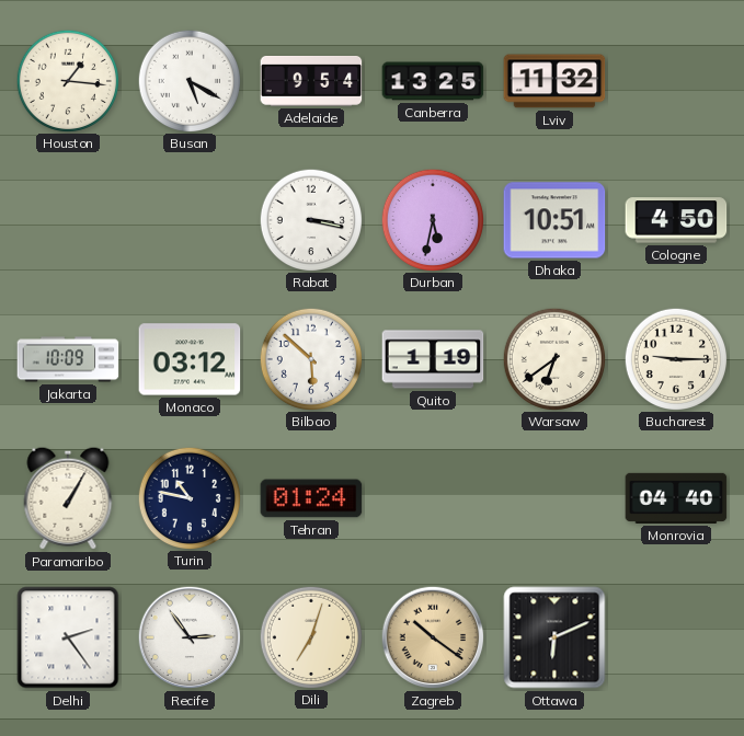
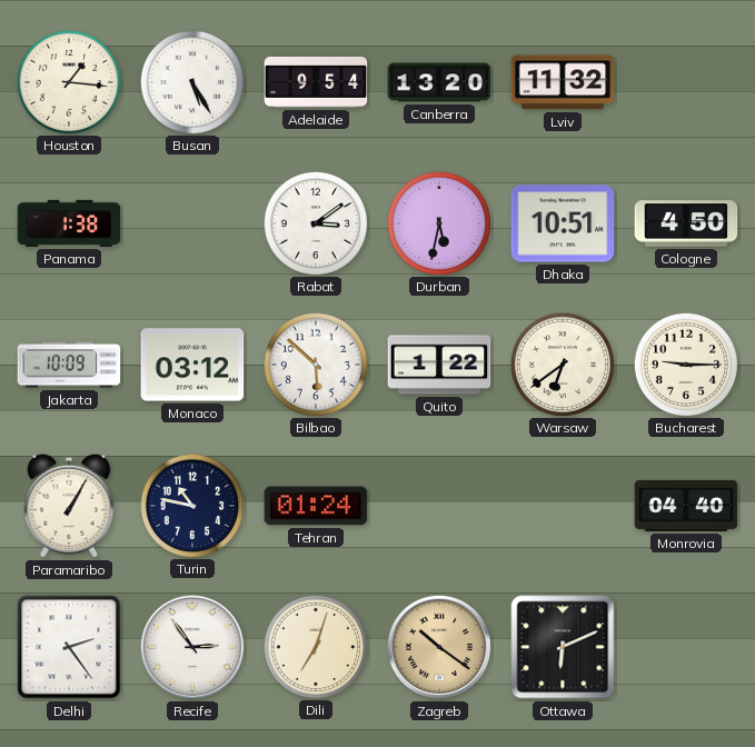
Busan: 5:20 -> 5:25 (191, 81)
Canberra: 13:25 -> 13:20 (439, 82)
Panama: none -> 1:38 (69, 223)
Rabat: 3:17 -> 3:09 (315, 222)
Quito: 1:19 -> 1:22 (439, 365)
